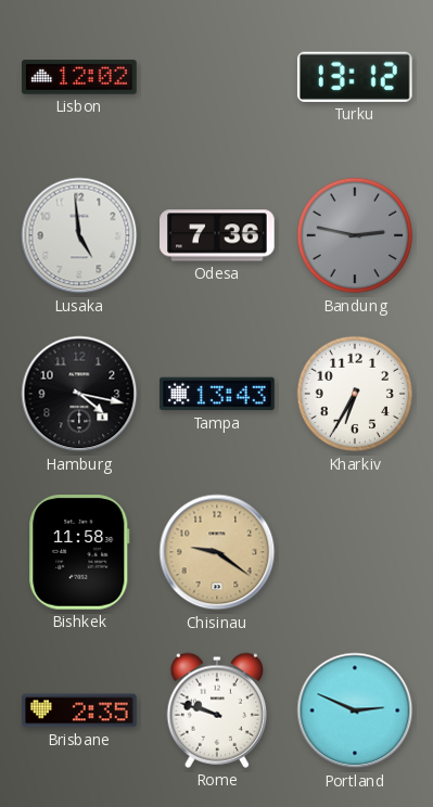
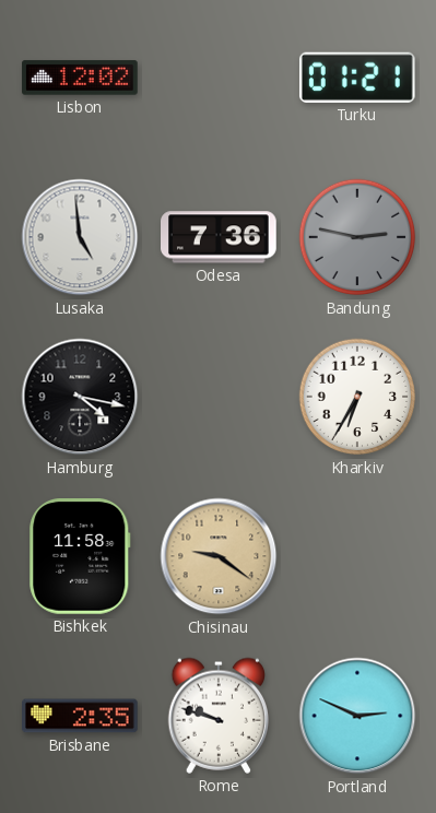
Turku: 13:12 -> 01:21 (357, 78)
Tampa: 13:43 -> none (217, 394)
